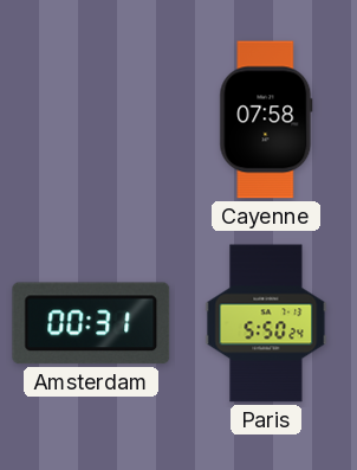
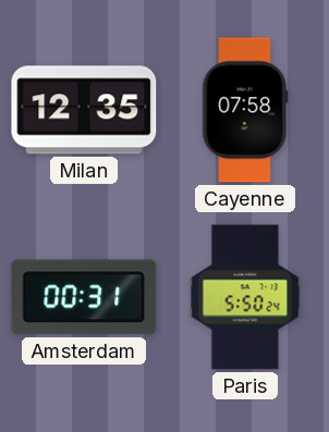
Milan: none -> 12:35 (84, 110)
